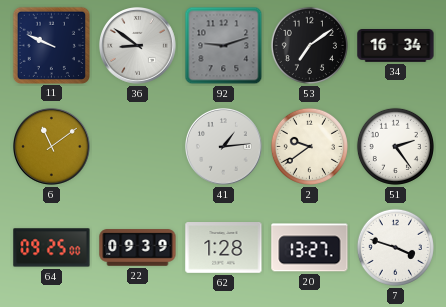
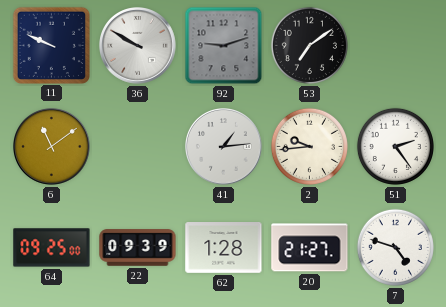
36: 8:51 -> 9:50 (138, 46)
34: 16:34 -> none (396, 46)
2: 9:39 -> 9:44 (309, 146)
20: 13:27 -> 21:27 (310, 248)
7: 3:48 -> 4:48 (395, 247)
